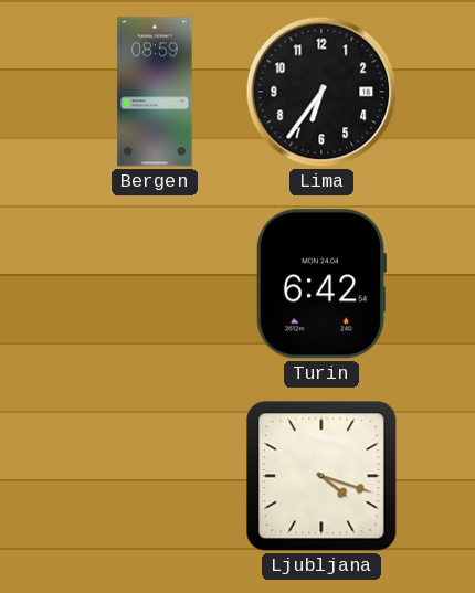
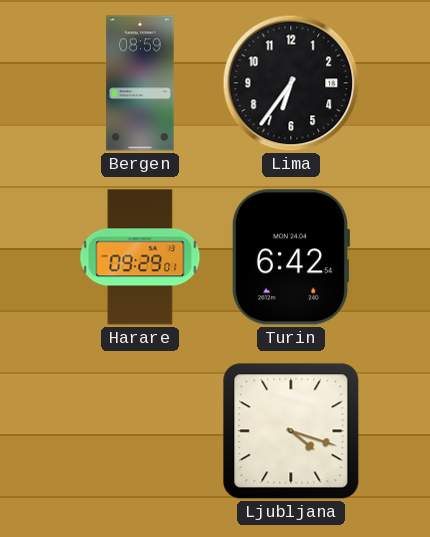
Harare: none -> 09:29 (140, 257)
